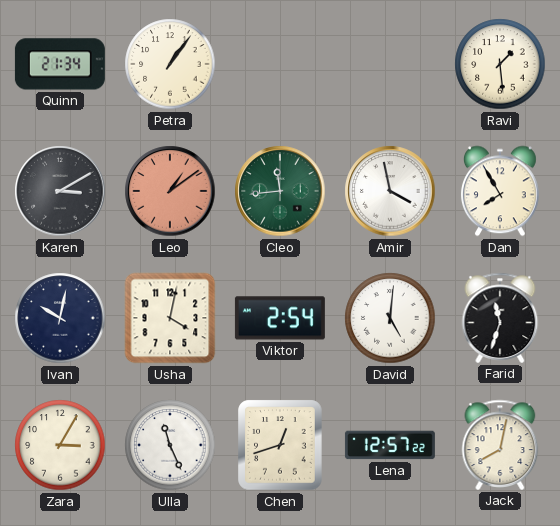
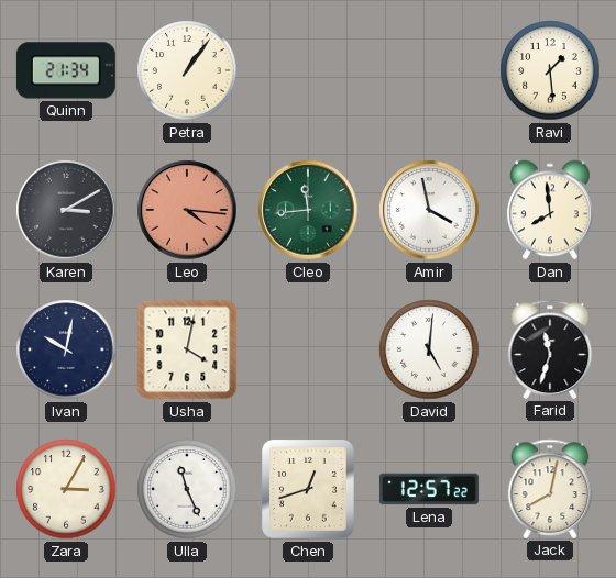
Leo: 1:09 -> 4:16 (187, 210)
Dan: 7:55 -> 7:59 (550, 210)
Viktor: 2:54 -> none (280, 318)
